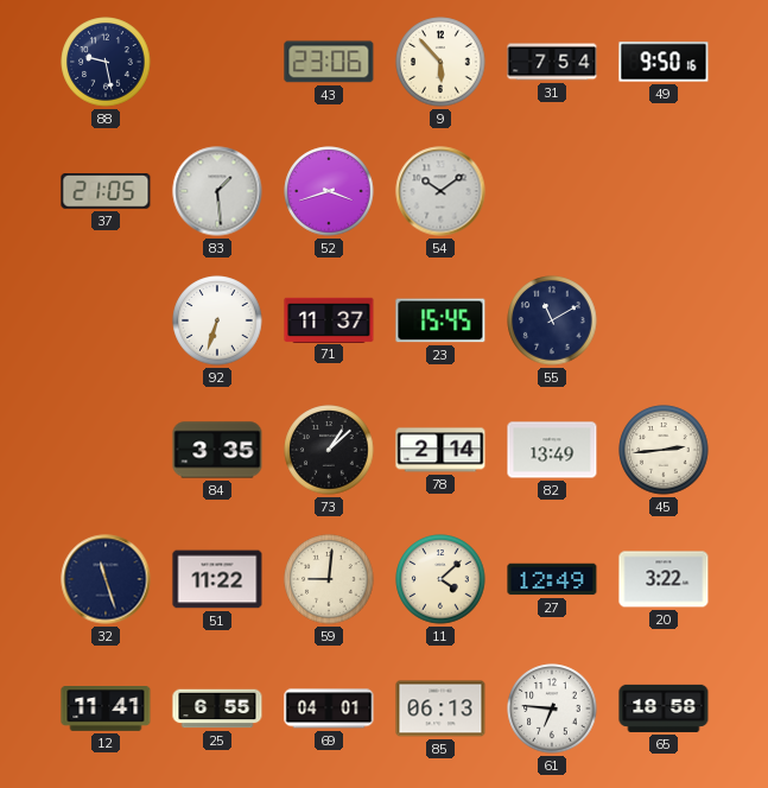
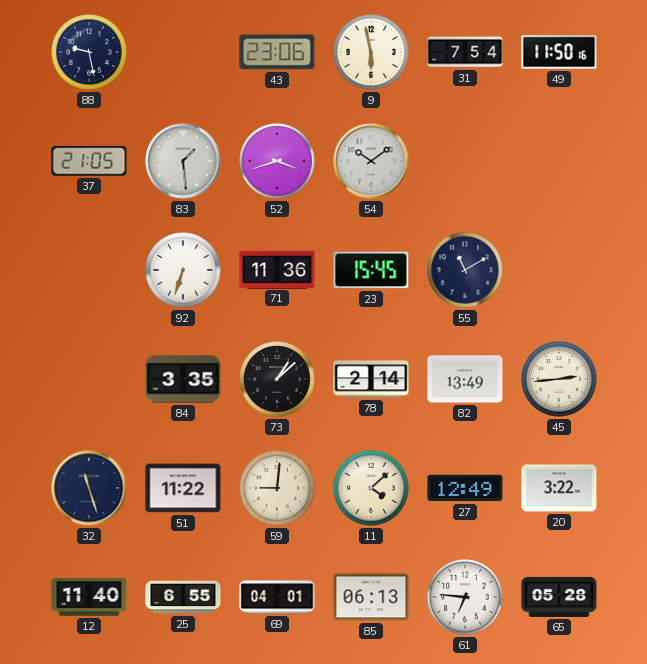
9: 5:53 -> 5:58 (371, 52)
49: 9:50 -> 11:50 (559, 52)
71: 11:37 -> 11:36 (277, 269)
12: 11:41 -> 11:40 (89, 598)
65: 18:58 -> 05:28 (559, 597)
